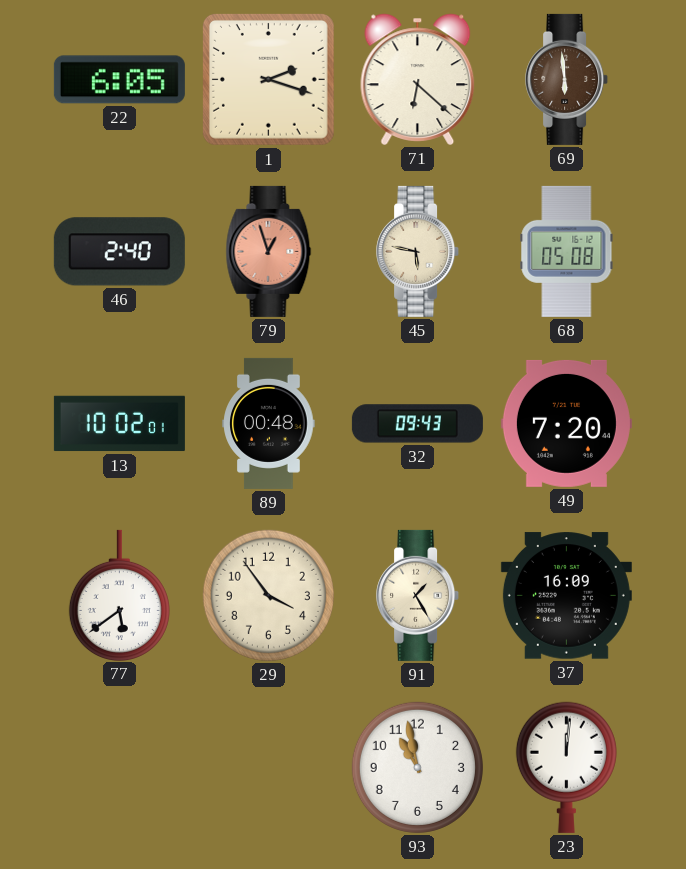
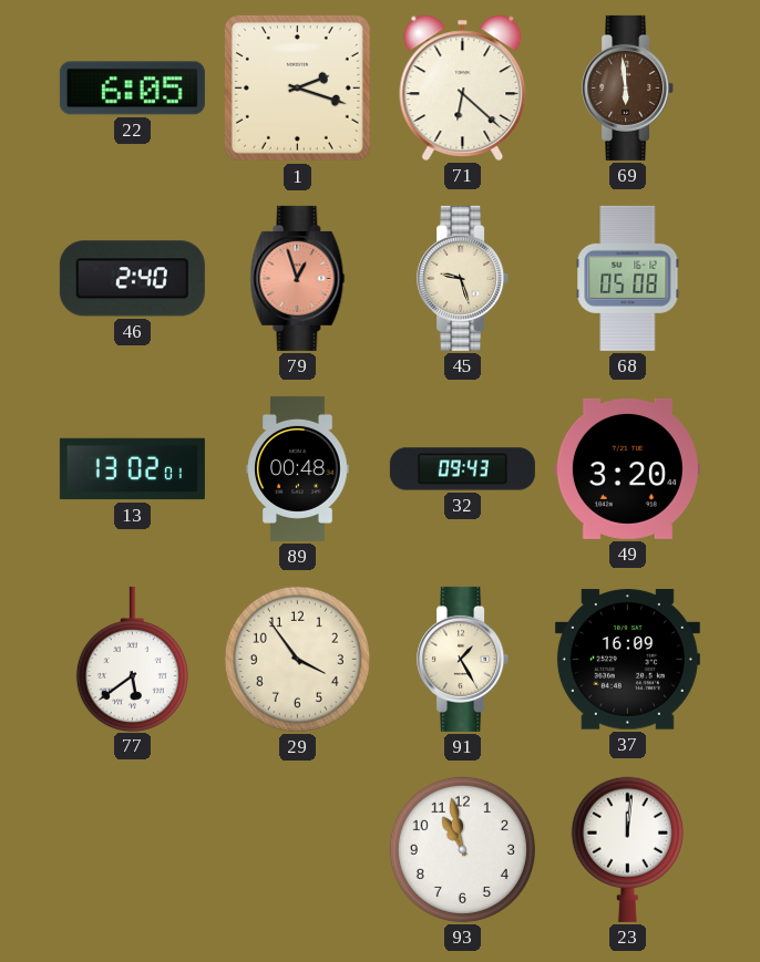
45: 5:47 -> 9:27 (463, 278)
13: 10:02 -> 13:02 (132, 469)
49: 7:20 -> 3:20 (627, 468)
